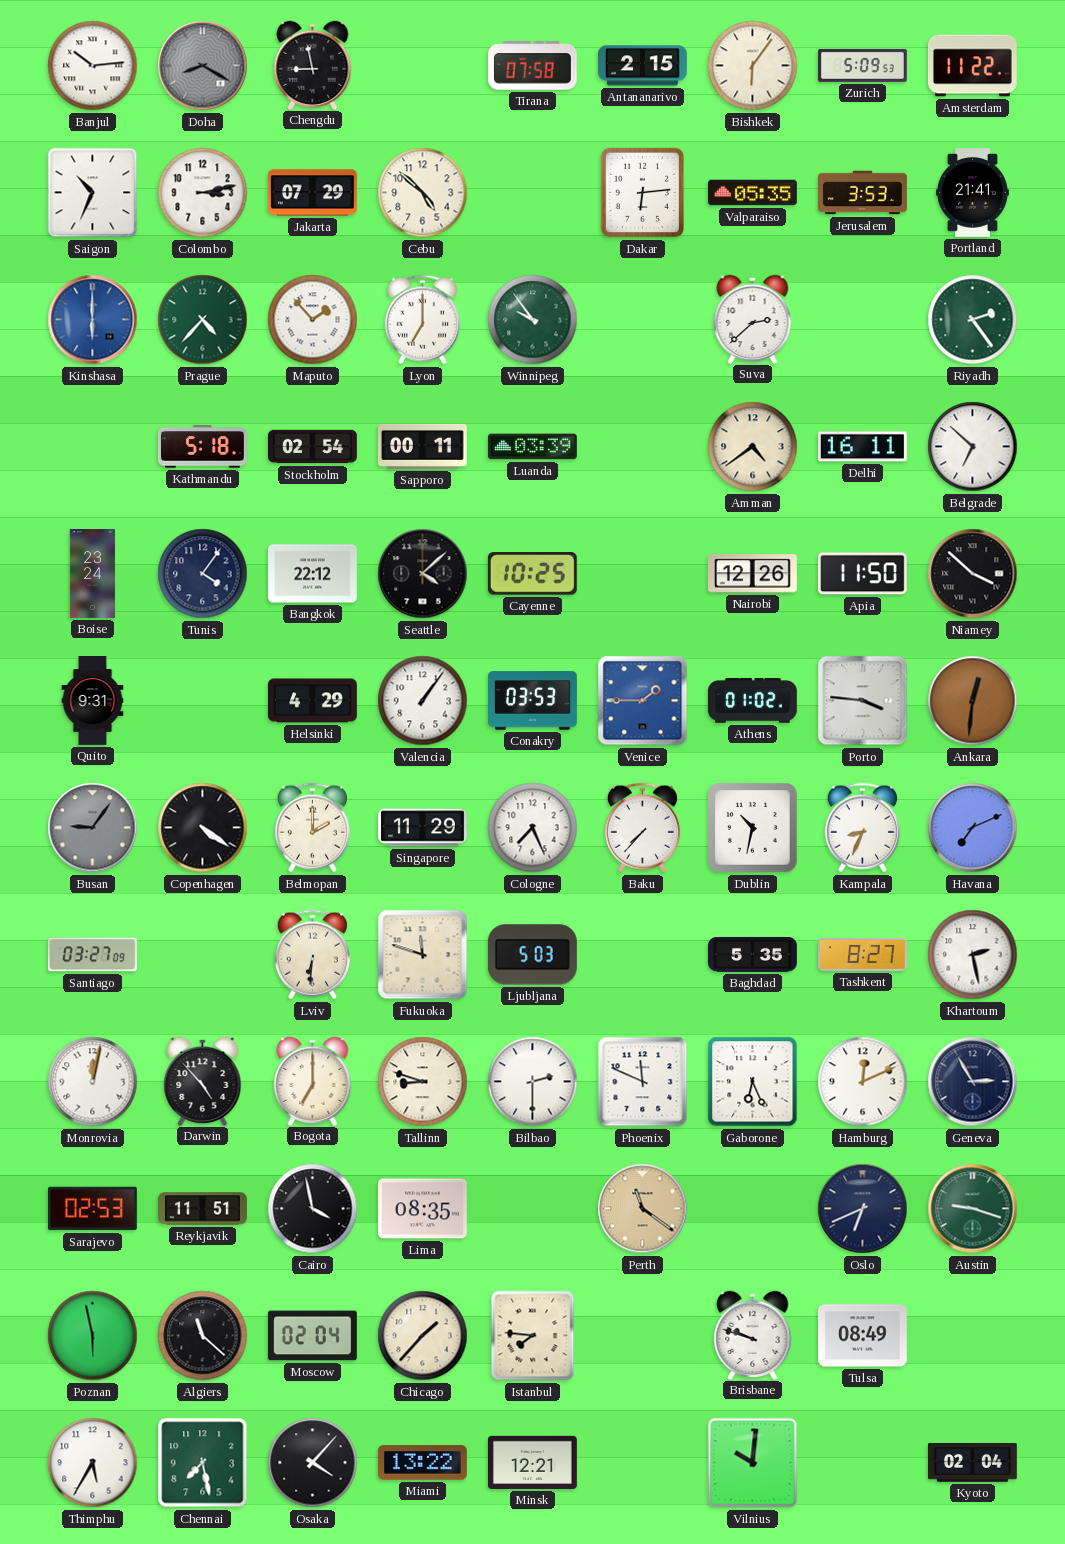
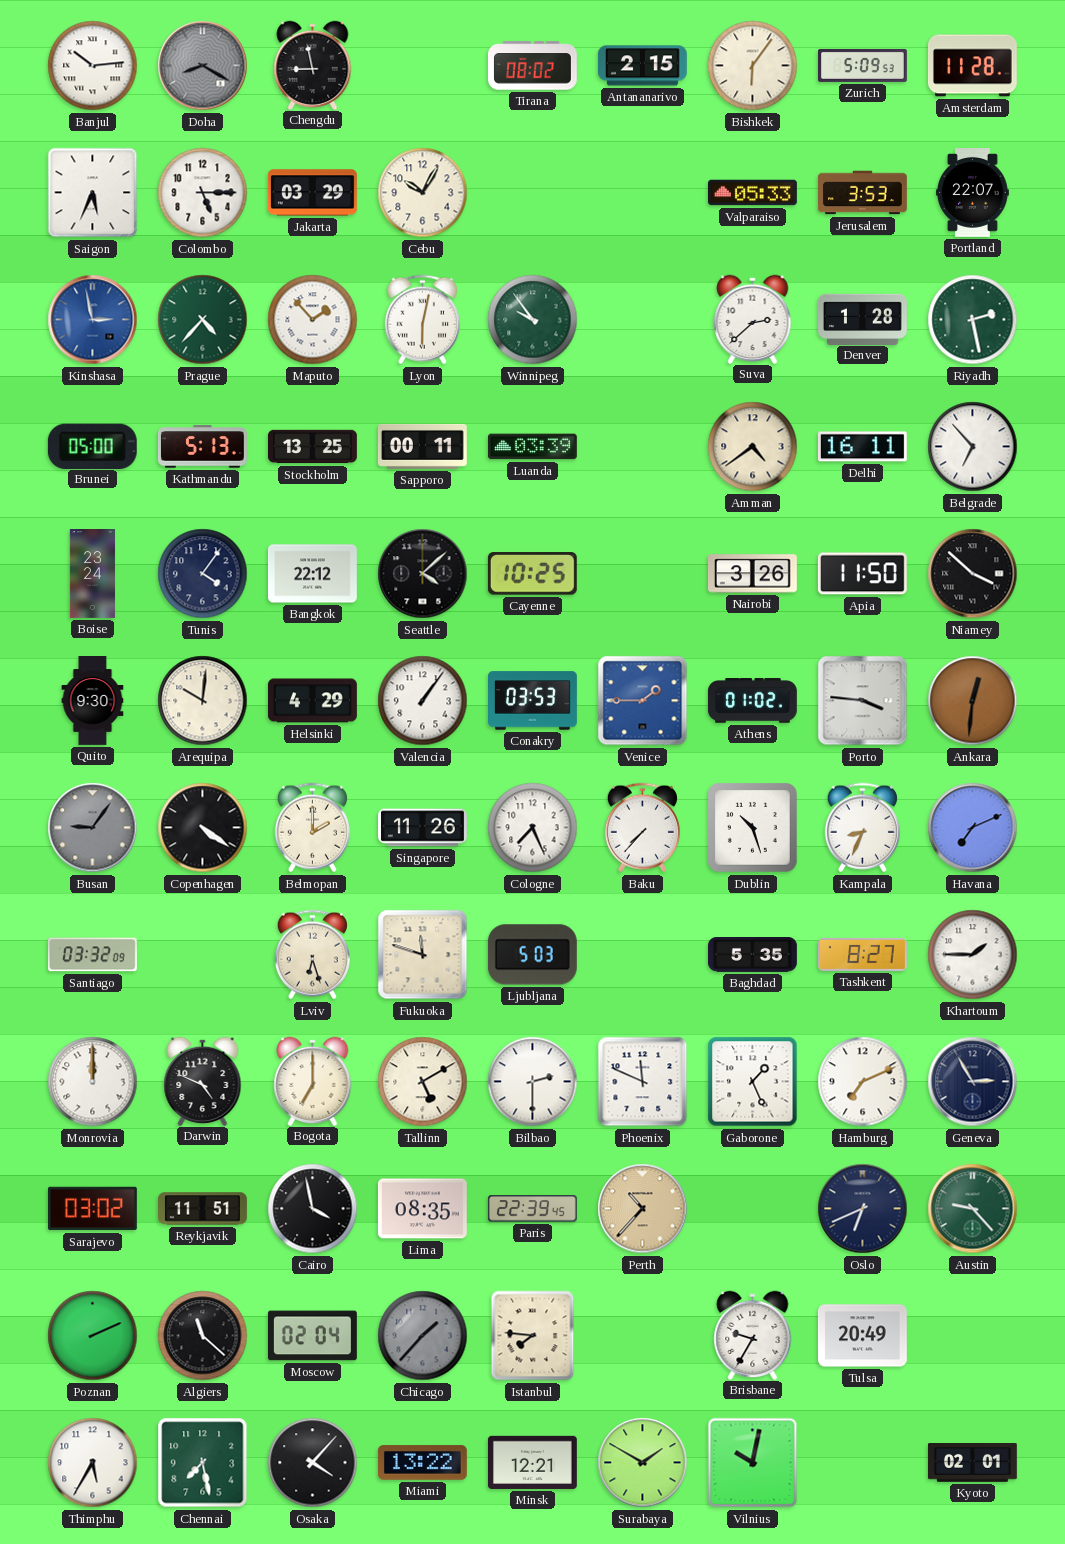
Tirana: 07:58 -> 08:02 (532, 66)
Amsterdam: 11:22 -> 11:28 (972, 66)
Saigon: 10:34 -> 5:34 (93, 193)
Colombo: 3:13 -> 5:15 (203, 193)
Jakarta: 07:29 -> 03:29 (312, 193)
Cebu: 4:52 -> 10:05 (423, 193)
Dakar: 6:14 -> none (643, 193)
Valparaiso: 05:35 -> 05:33 (753, 193)
Portland: 21:41 -> 22:07 (972, 193)
Kinshasa: 6:00 -> 2:58 (93, 320)
Lyon: 7:00 -> 6:02 (422, 320)
Denver: none -> 1:28 (863, 319)
Riyadh: 2:24 -> 2:28 (973, 320)
Brunei: none -> 05:00 (92, 446)
Kathmandu: 5:18 -> 5:13 (202, 447)
Stockholm: 02:54 -> 13:25 (313, 447)
Belgrade: 6:52 -> 6:53 (973, 447)
Nairobi: 12:26 -> 3:26 (752, 574)
Quito: 9:31 -> 9:30 (93, 701)
Arequipa: none -> 10:01 (203, 701)
Singapore: 11:29 -> 11:26 (423, 828)
Dublin: 10:32 -> 10:27 (753, 828)
Santiago: 03:27 -> 03:32 (92, 955)
Lviv: 6:31 -> 6:27 (312, 955)
Khartoum: 2:28 -> 1:45 (973, 955)
Monrovia: 12:02 -> 12:00 (93, 1082)
Darwin: 4:53 -> 4:49 (203, 1081)
Tallinn: 8:48 -> 5:10 (423, 1082)
Gaborone: 6:26 -> 1:26 (753, 1082)
Hamburg: 12:11 -> 7:11 (863, 1082)
Sarajevo: 02:53 -> 03:02 (92, 1209)
Paris: none -> 22:39 (532, 1209)
Perth: 11:21 -> 10:37 (643, 1209)
Austin: 9:18 -> 9:23 (973, 1209)
Poznan: 5:58 -> 2:11 (93, 1336)
Chicago dial: cream -> grey (423, 1336)
Brisbane: 9:48 -> 9:35 (753, 1335)
Tulsa: 08:49 -> 20:49 (862, 1336)
Surabaya: none -> 1:50 (643, 1463)
Vilnius: 10:01 -> 10:02 (753, 1463)
Kyoto: 02:04 -> 02:01 (973, 1463)
